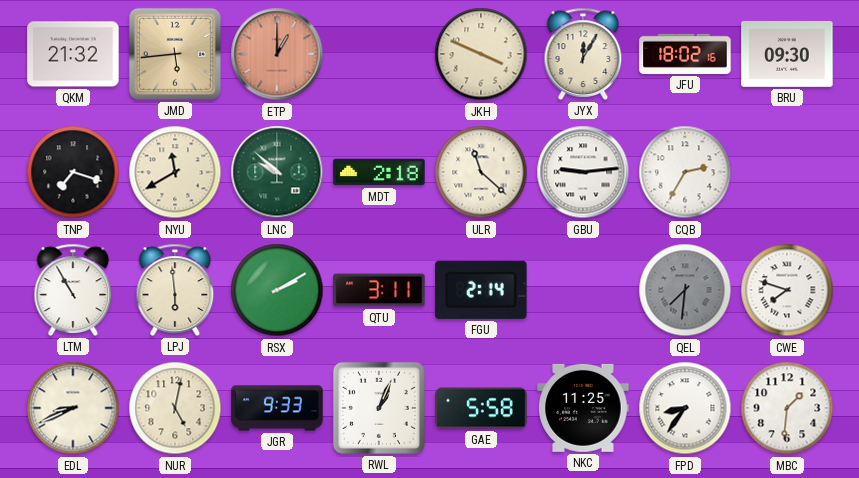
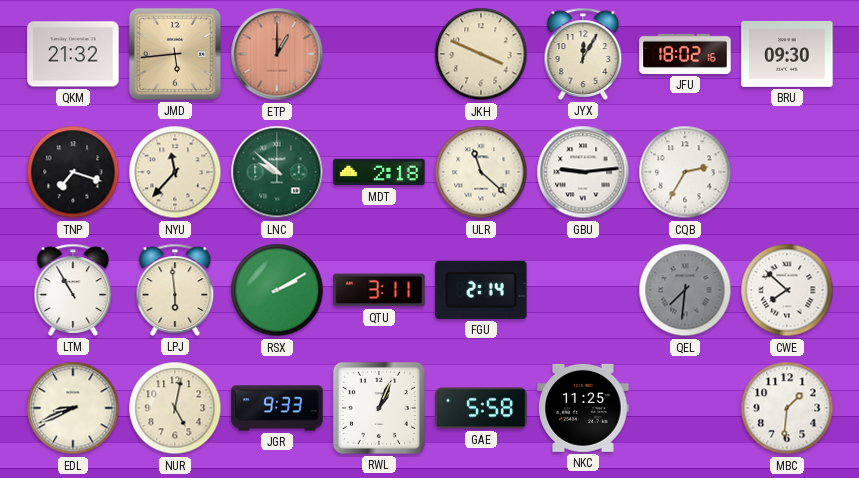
NYU: 11:40 -> 11:37 (175, 172)
CWE: 7:48 -> 7:52 (787, 290)
FPD: 8:36 -> none (685, 408)
